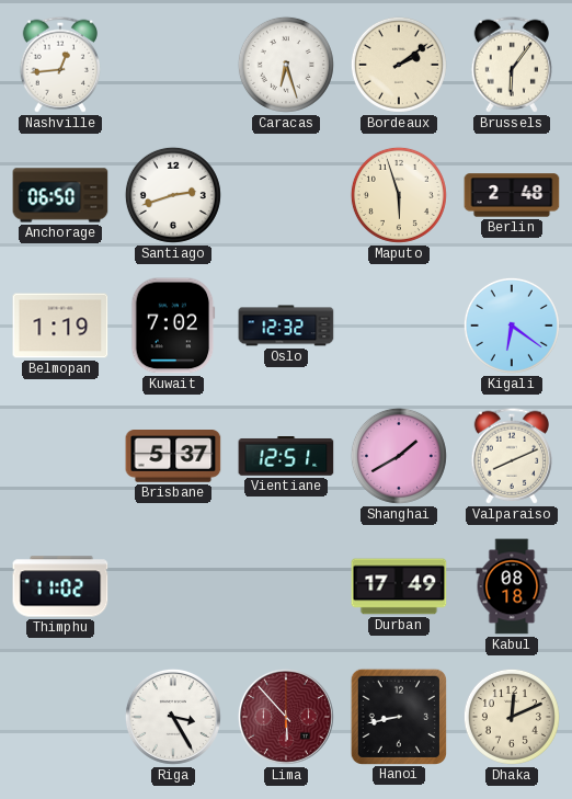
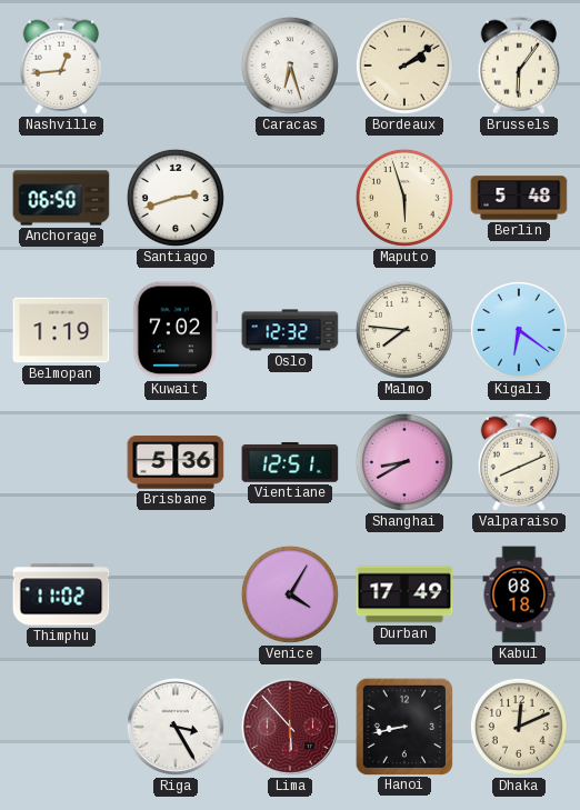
Berlin: 2:48 -> 5:48 (519, 198)
Malmo: none -> 7:46 (404, 330)
Brisbane: 5:37 -> 5:36 (176, 462)
Shanghai: 1:40 -> 8:40 (404, 462)
Venice: none -> 4:05 (290, 594)
